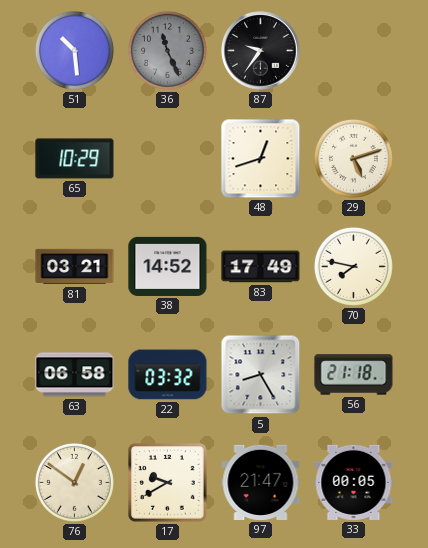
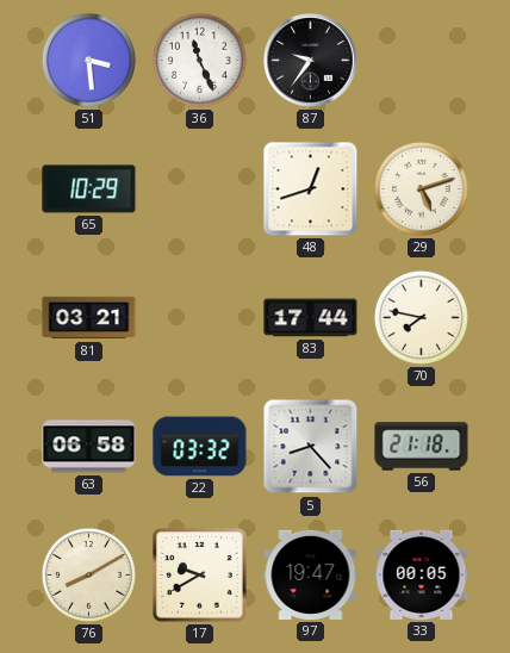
51: 10:29 -> 3:29 (88, 60)
36 dial: grey -> white (199, 60)
38: 14:52 -> none (168, 266)
83: 17:49 -> 17:44 (311, 318)
5: 8:25 -> 8:23 (311, 447)
76: 12:51 -> 8:10 (88, 574)
97: 21:47 -> 19:47 (311, 574)
